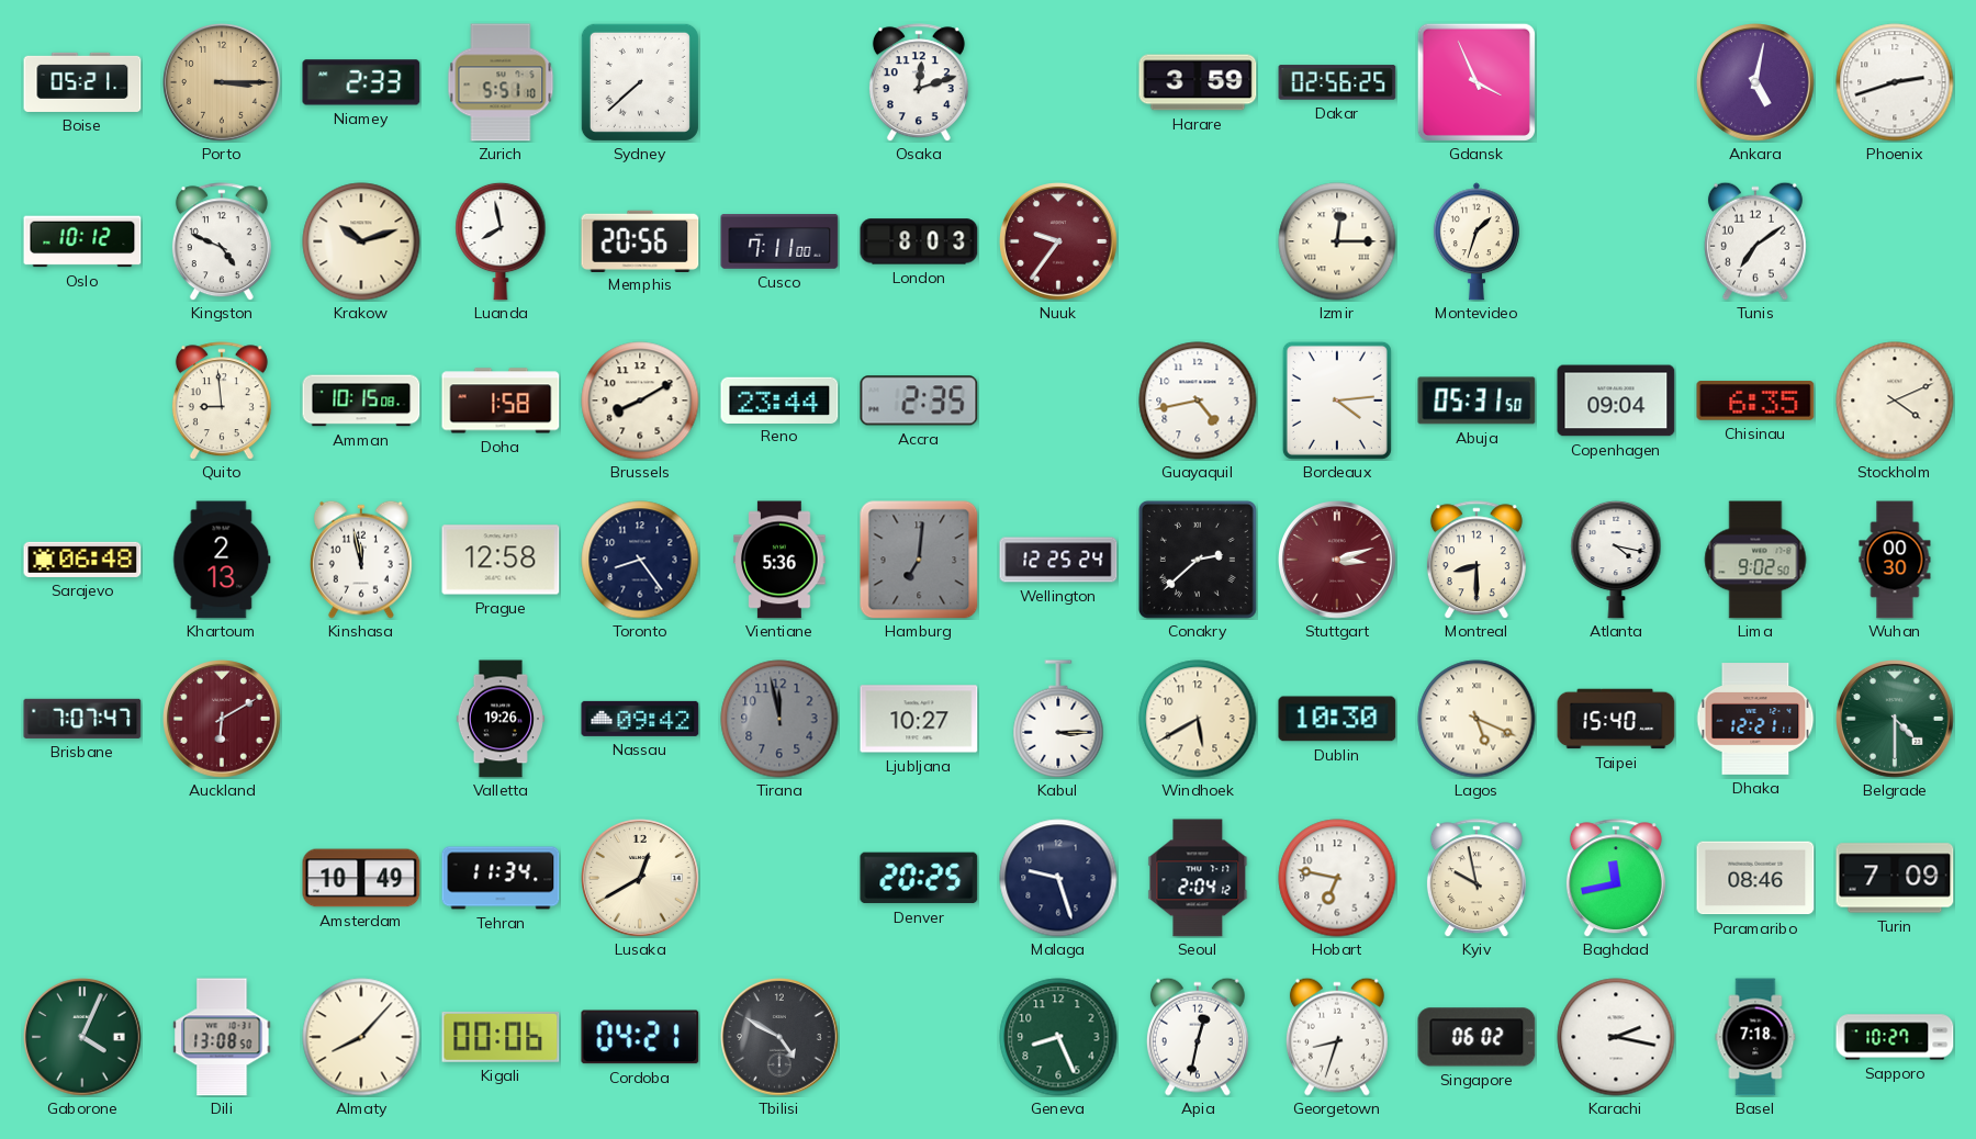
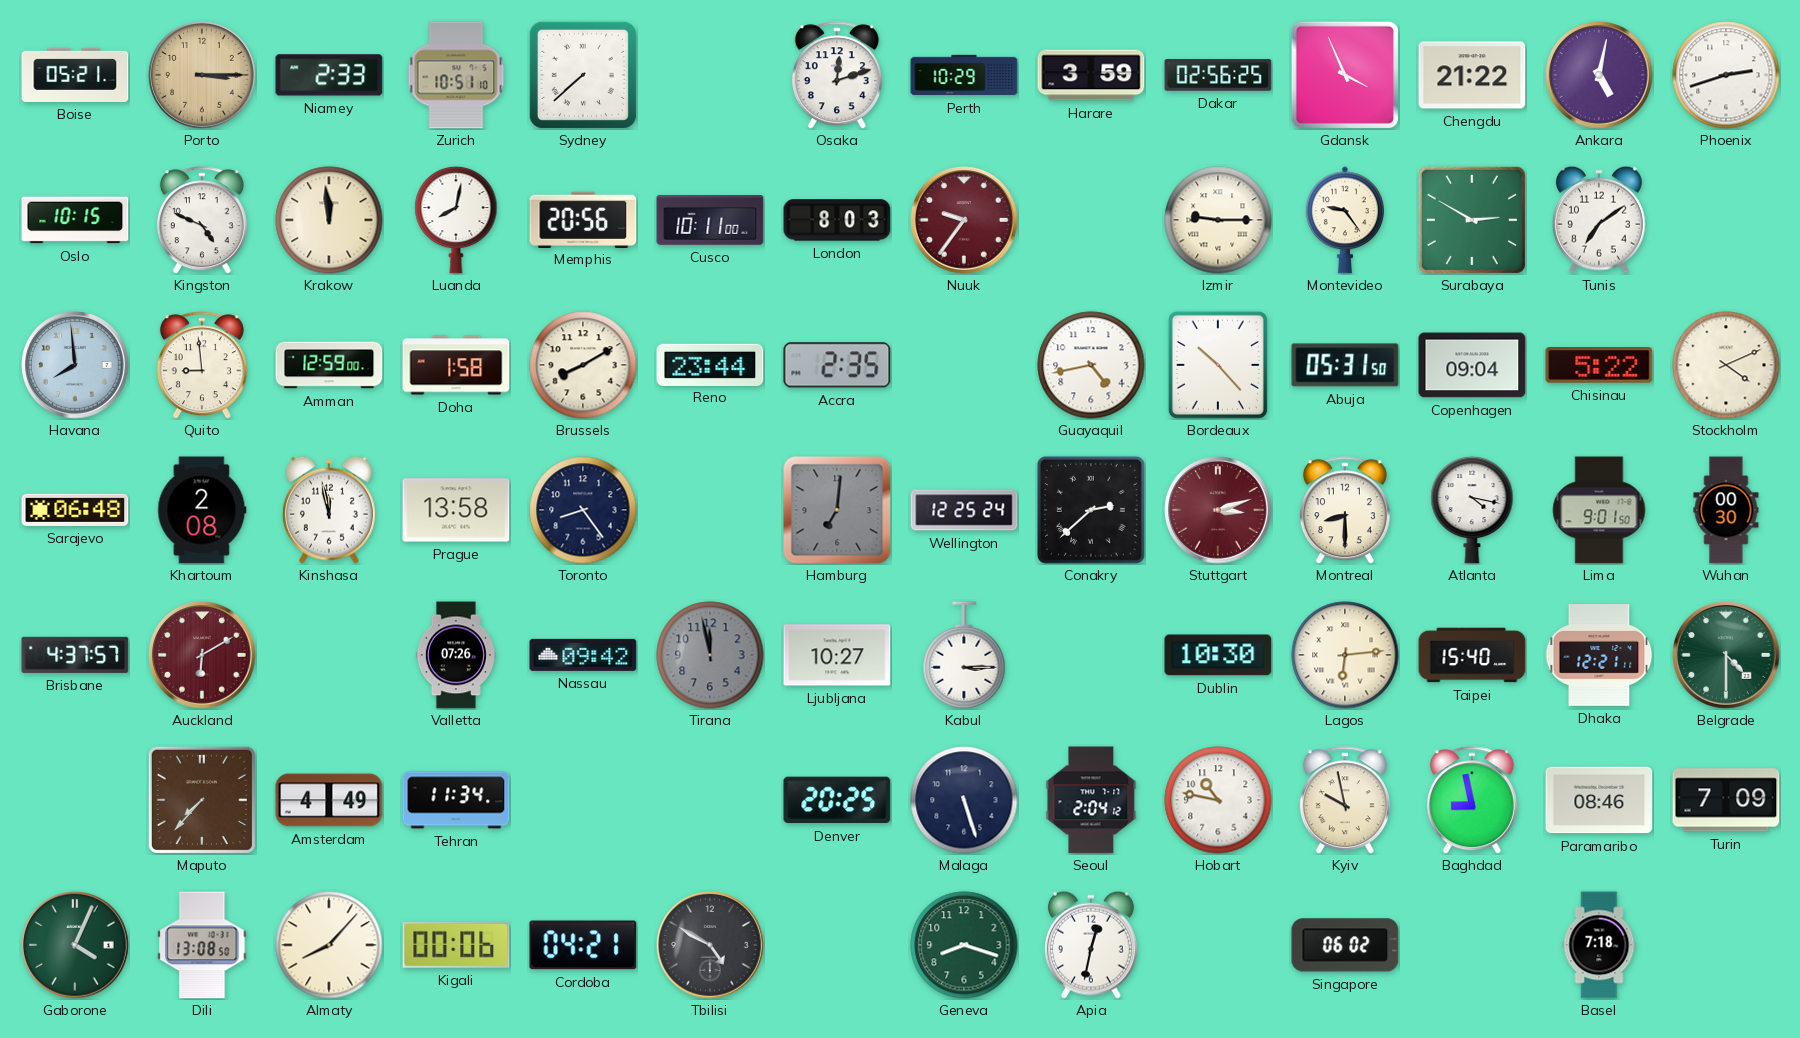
Zurich: 5:51 -> 10:51 (456, 75)
Perth: none -> 10:29 (964, 75)
Chengdu: none -> 21:22 (1472, 75)
Oslo: 10:12 -> 10:15 (75, 220)
Krakow: 10:12 -> 11:59 (329, 220)
Luanda: 7:58 -> 8:02 (456, 220)
Cusco: 7:11 -> 10:11 (710, 220)
Izmir: 12:15 -> 9:15 (1218, 220)
Montevideo: 1:33 -> 9:24 (1345, 220)
Surabaya: none -> 2:50 (1472, 220)
Havana: none -> 7:59 (76, 366)
Amman: 10:15 -> 12:59 (329, 365)
Bordeaux: 4:14 -> 10:23 (1218, 365)
Chisinau: 6:35 -> 5:22 (1599, 365)
Khartoum: 2:13 -> 2:08 (202, 510)
Prague: 12:58 -> 13:58 (456, 510)
Vientiane: 5:36 -> none (779, 560)
Lima: 9:02 -> 9:01 (1599, 510)
Brisbane: 7:07 -> 4:37 (75, 655)
Valletta: 19:26 -> 07:26 (456, 655)
Windhoek: 5:40 -> none (1198, 719)
Lagos: 5:19 -> 6:14 (1345, 655)
Maputo: none -> 7:37 (202, 800)
Amsterdam: 10:49 -> 4:49 (329, 800)
Lusaka: 12:40 -> none (641, 879)
Malaga: 9:27 -> 5:27 (964, 800)
Hobart: 6:47 -> 10:47 (1218, 800)
Baghdad: 11:43 -> 8:58 (1472, 800)
Geneva: 8:26 -> 8:18 (964, 945)
Georgetown: 8:33 -> none (1337, 1037)
Karachi: 2:17 -> none (1616, 1037)
Sapporo: 10:27 -> none (1895, 1037)
